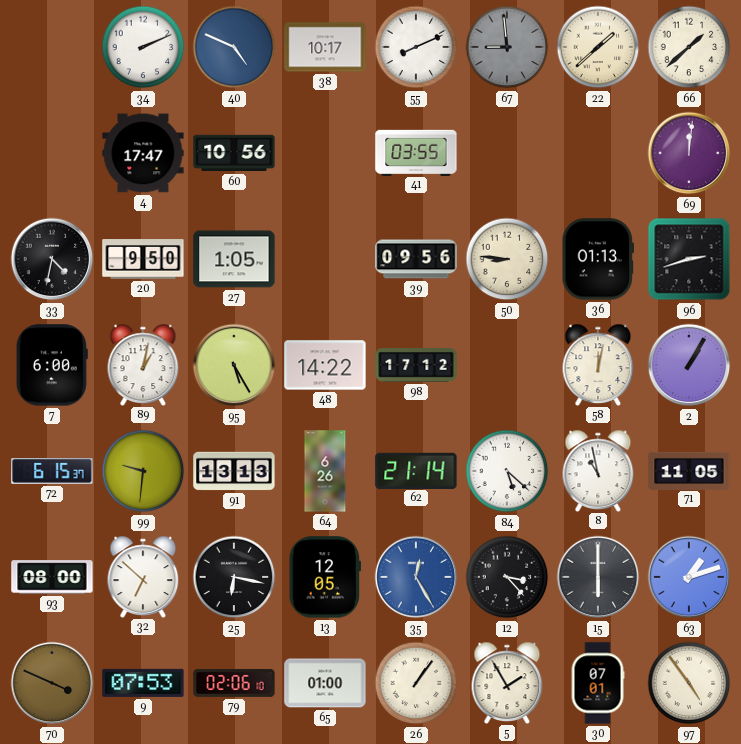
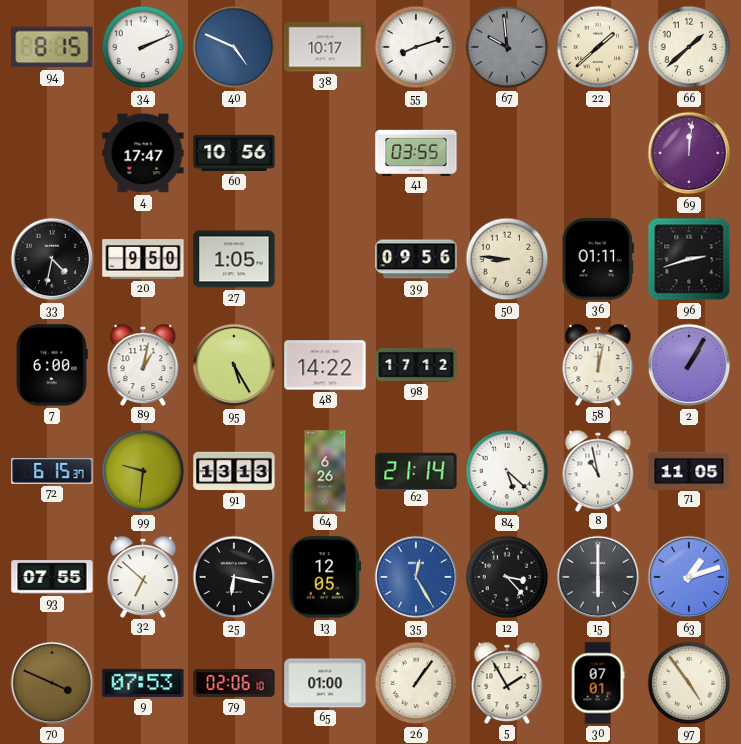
94: none -> 8:15 (52, 47)
55: 8:11 -> 8:12 (416, 47)
67: 8:59 -> 9:59 (507, 47)
36: 01:13 -> 01:11 (598, 259)
93: 08:00 -> 07:55 (52, 577)
